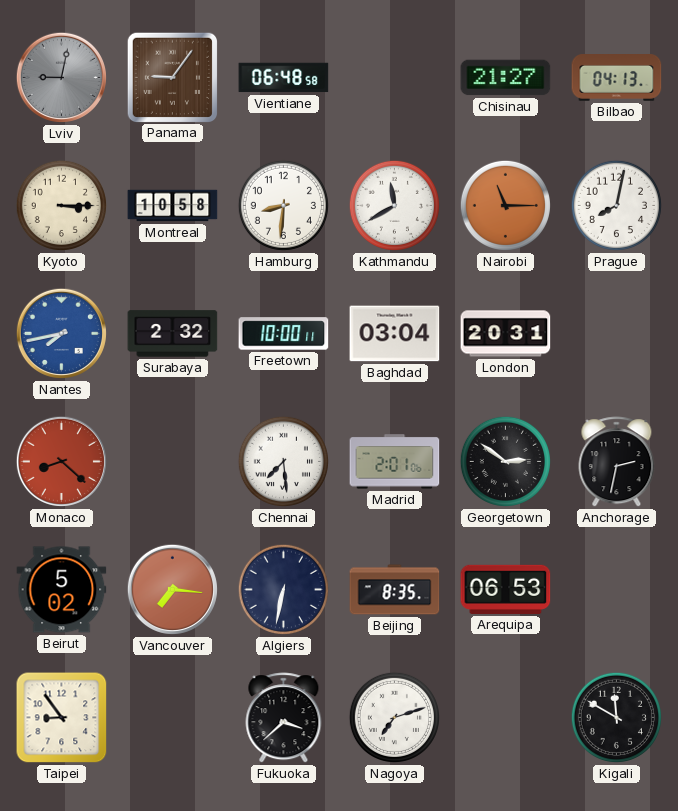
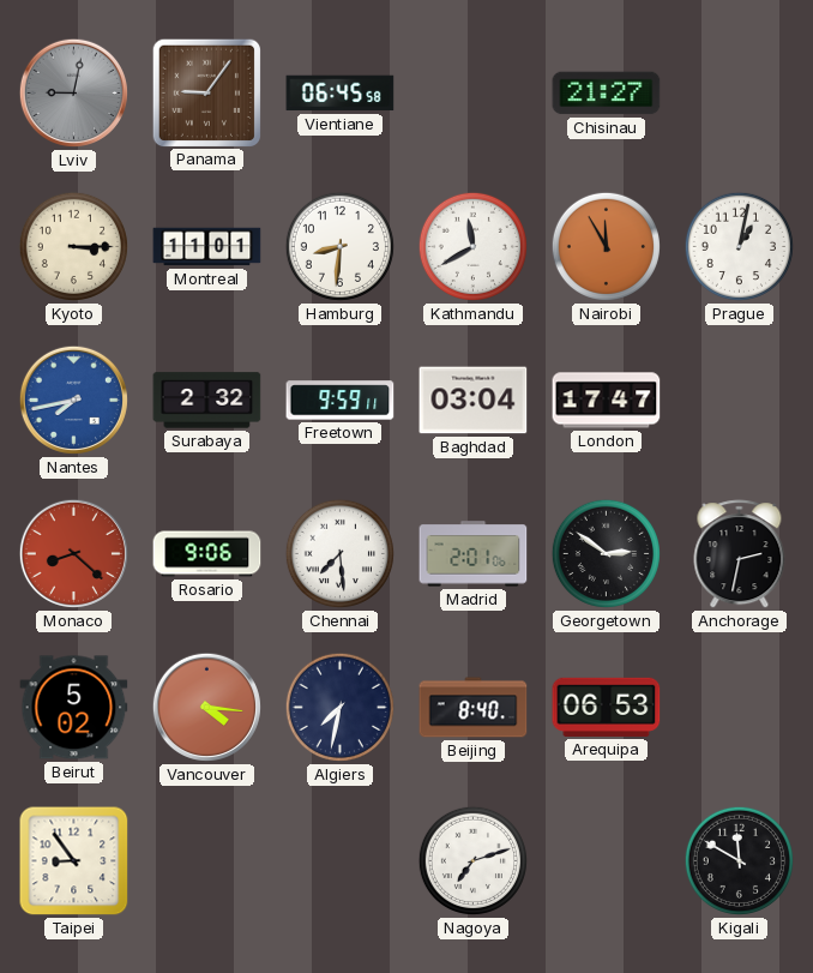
Vientiane: 06:48 -> 06:45 (341, 94)
Bilbao: 04:13 -> none (617, 78)
Montreal: 10:58 -> 11:01 (207, 247)
Nairobi: 11:15 -> 11:55 (606, 246)
Prague: 8:02 -> 1:02 (739, 246)
Freetown: 10:00 -> 9:59 (341, 401)
London: 20:31 -> 17:47 (607, 401)
Rosario: none -> 9:06 (207, 554)
Vancouver: 7:16 -> 4:16 (206, 707)
Algiers: 6:32 -> 7:32 (339, 707)
Beijing: 8:35 -> 8:40 (474, 708)
Fukuoka: 3:38 -> none (284, 718)
